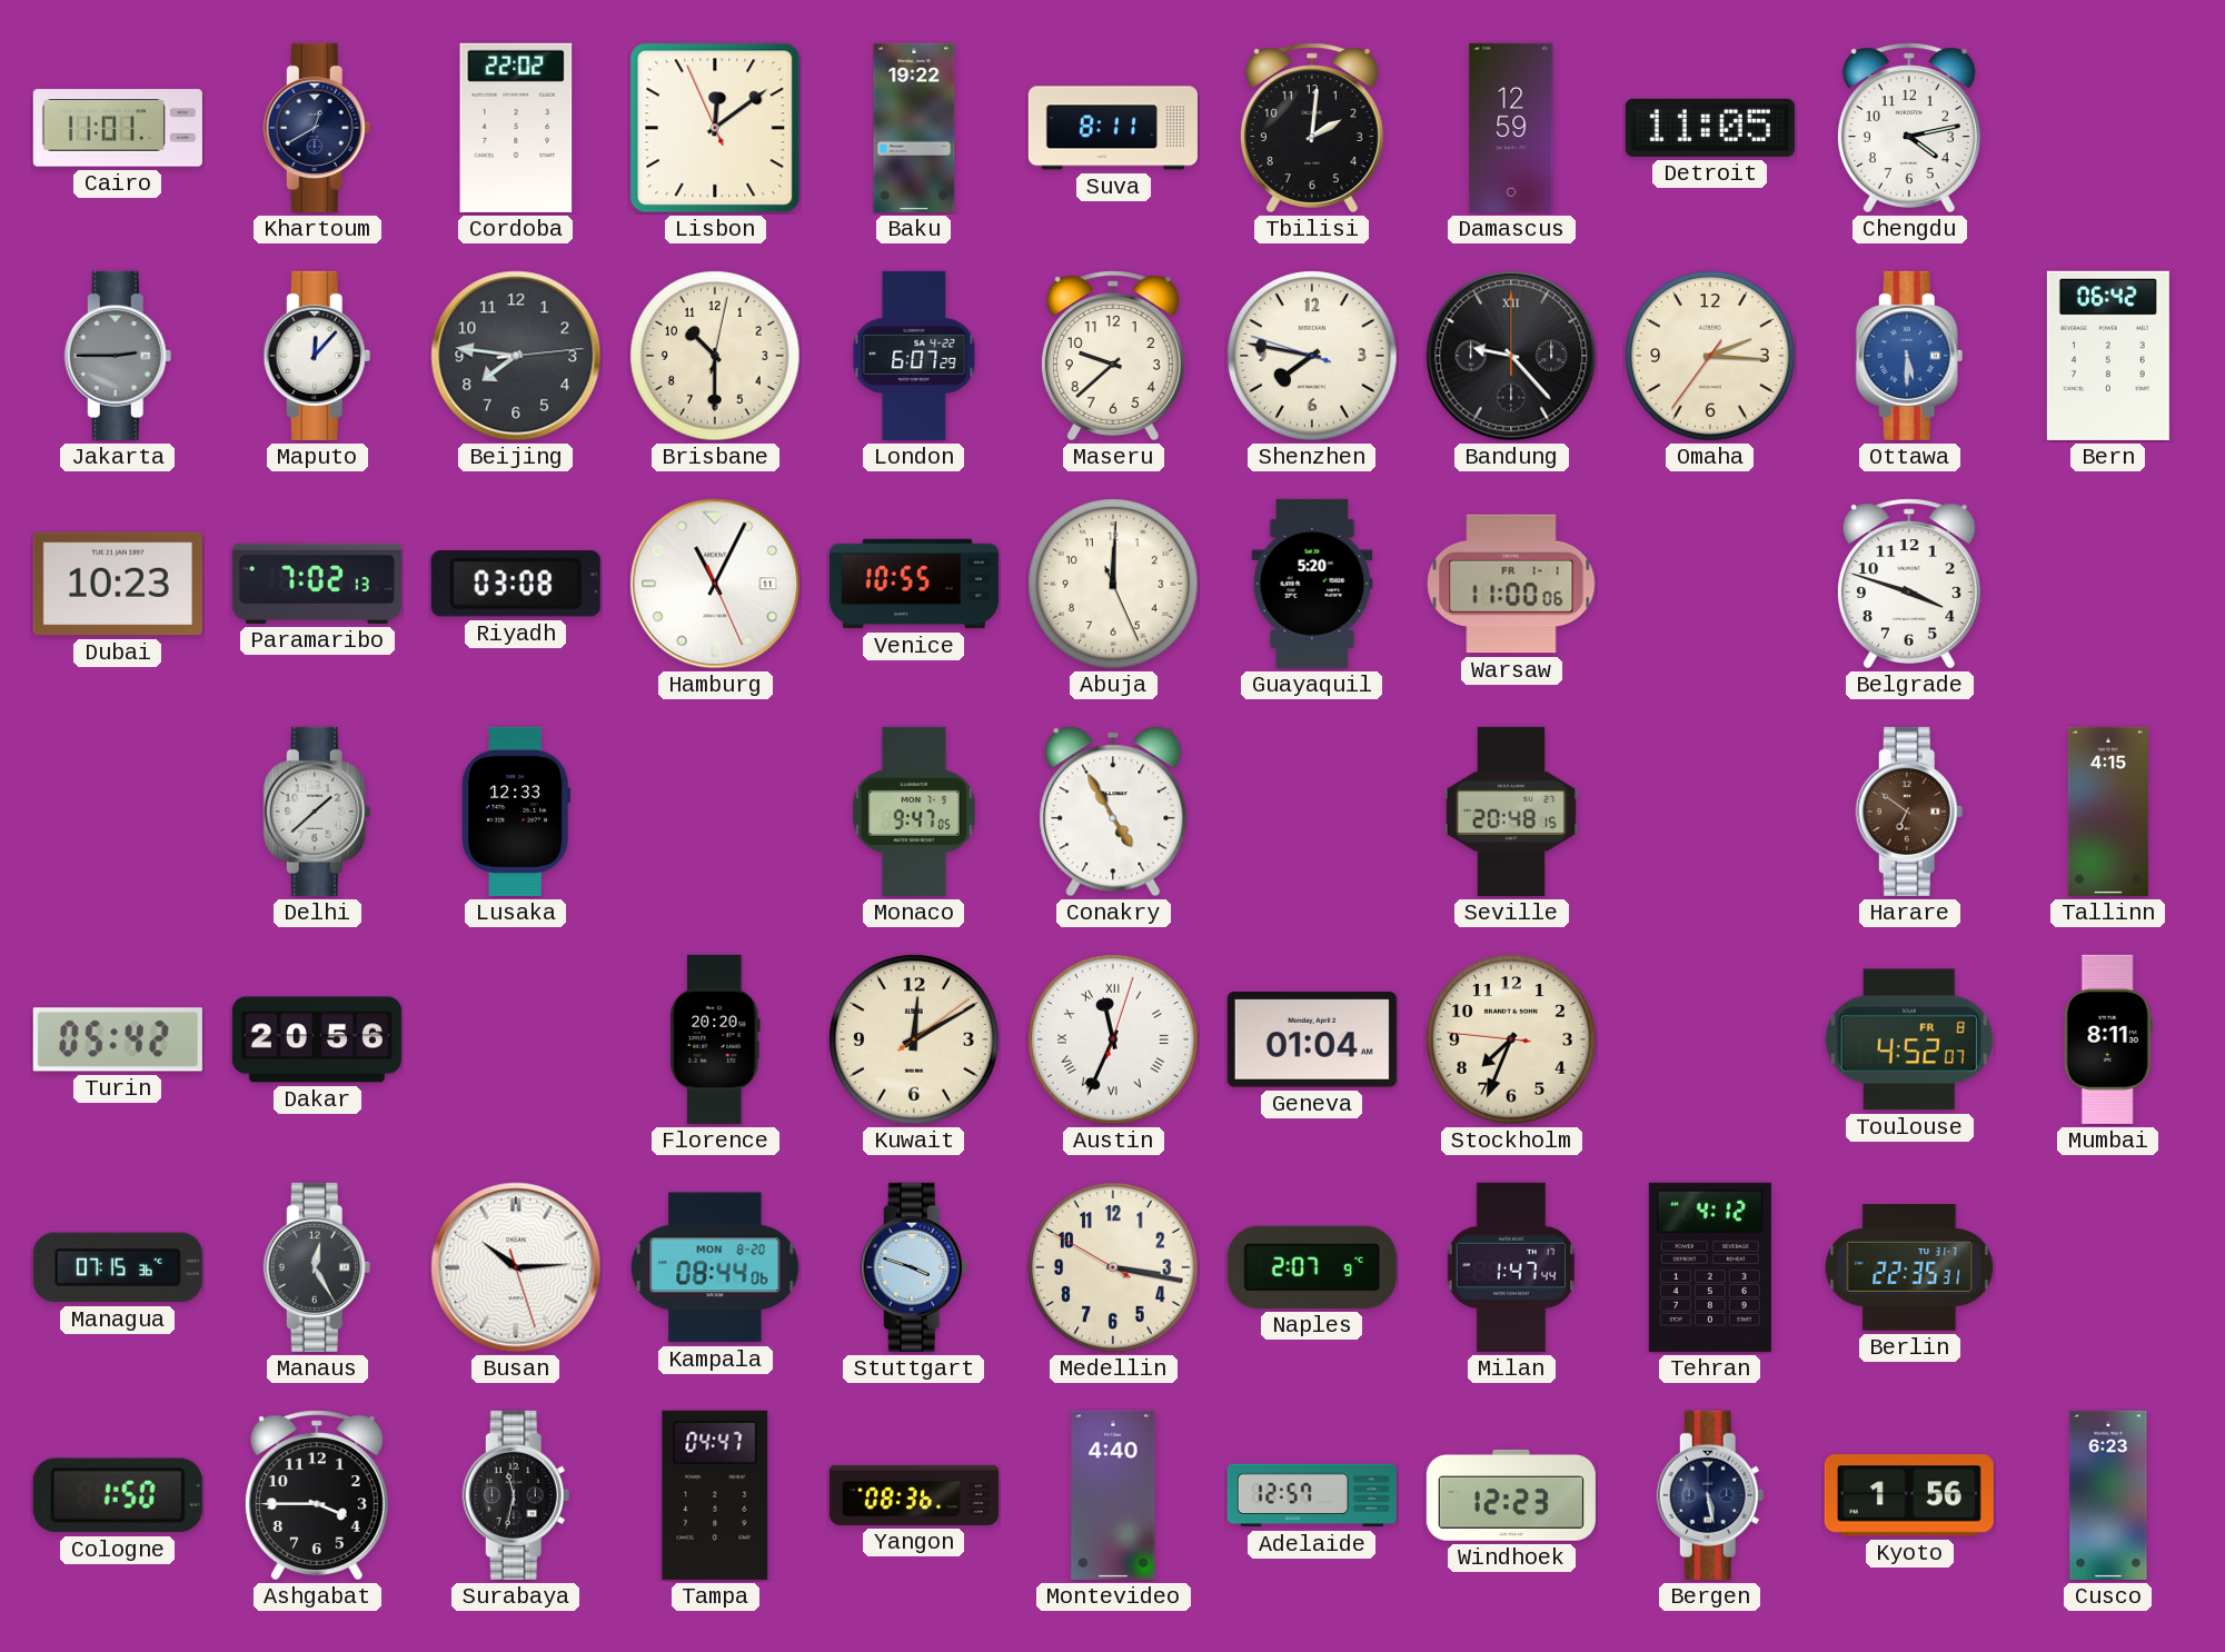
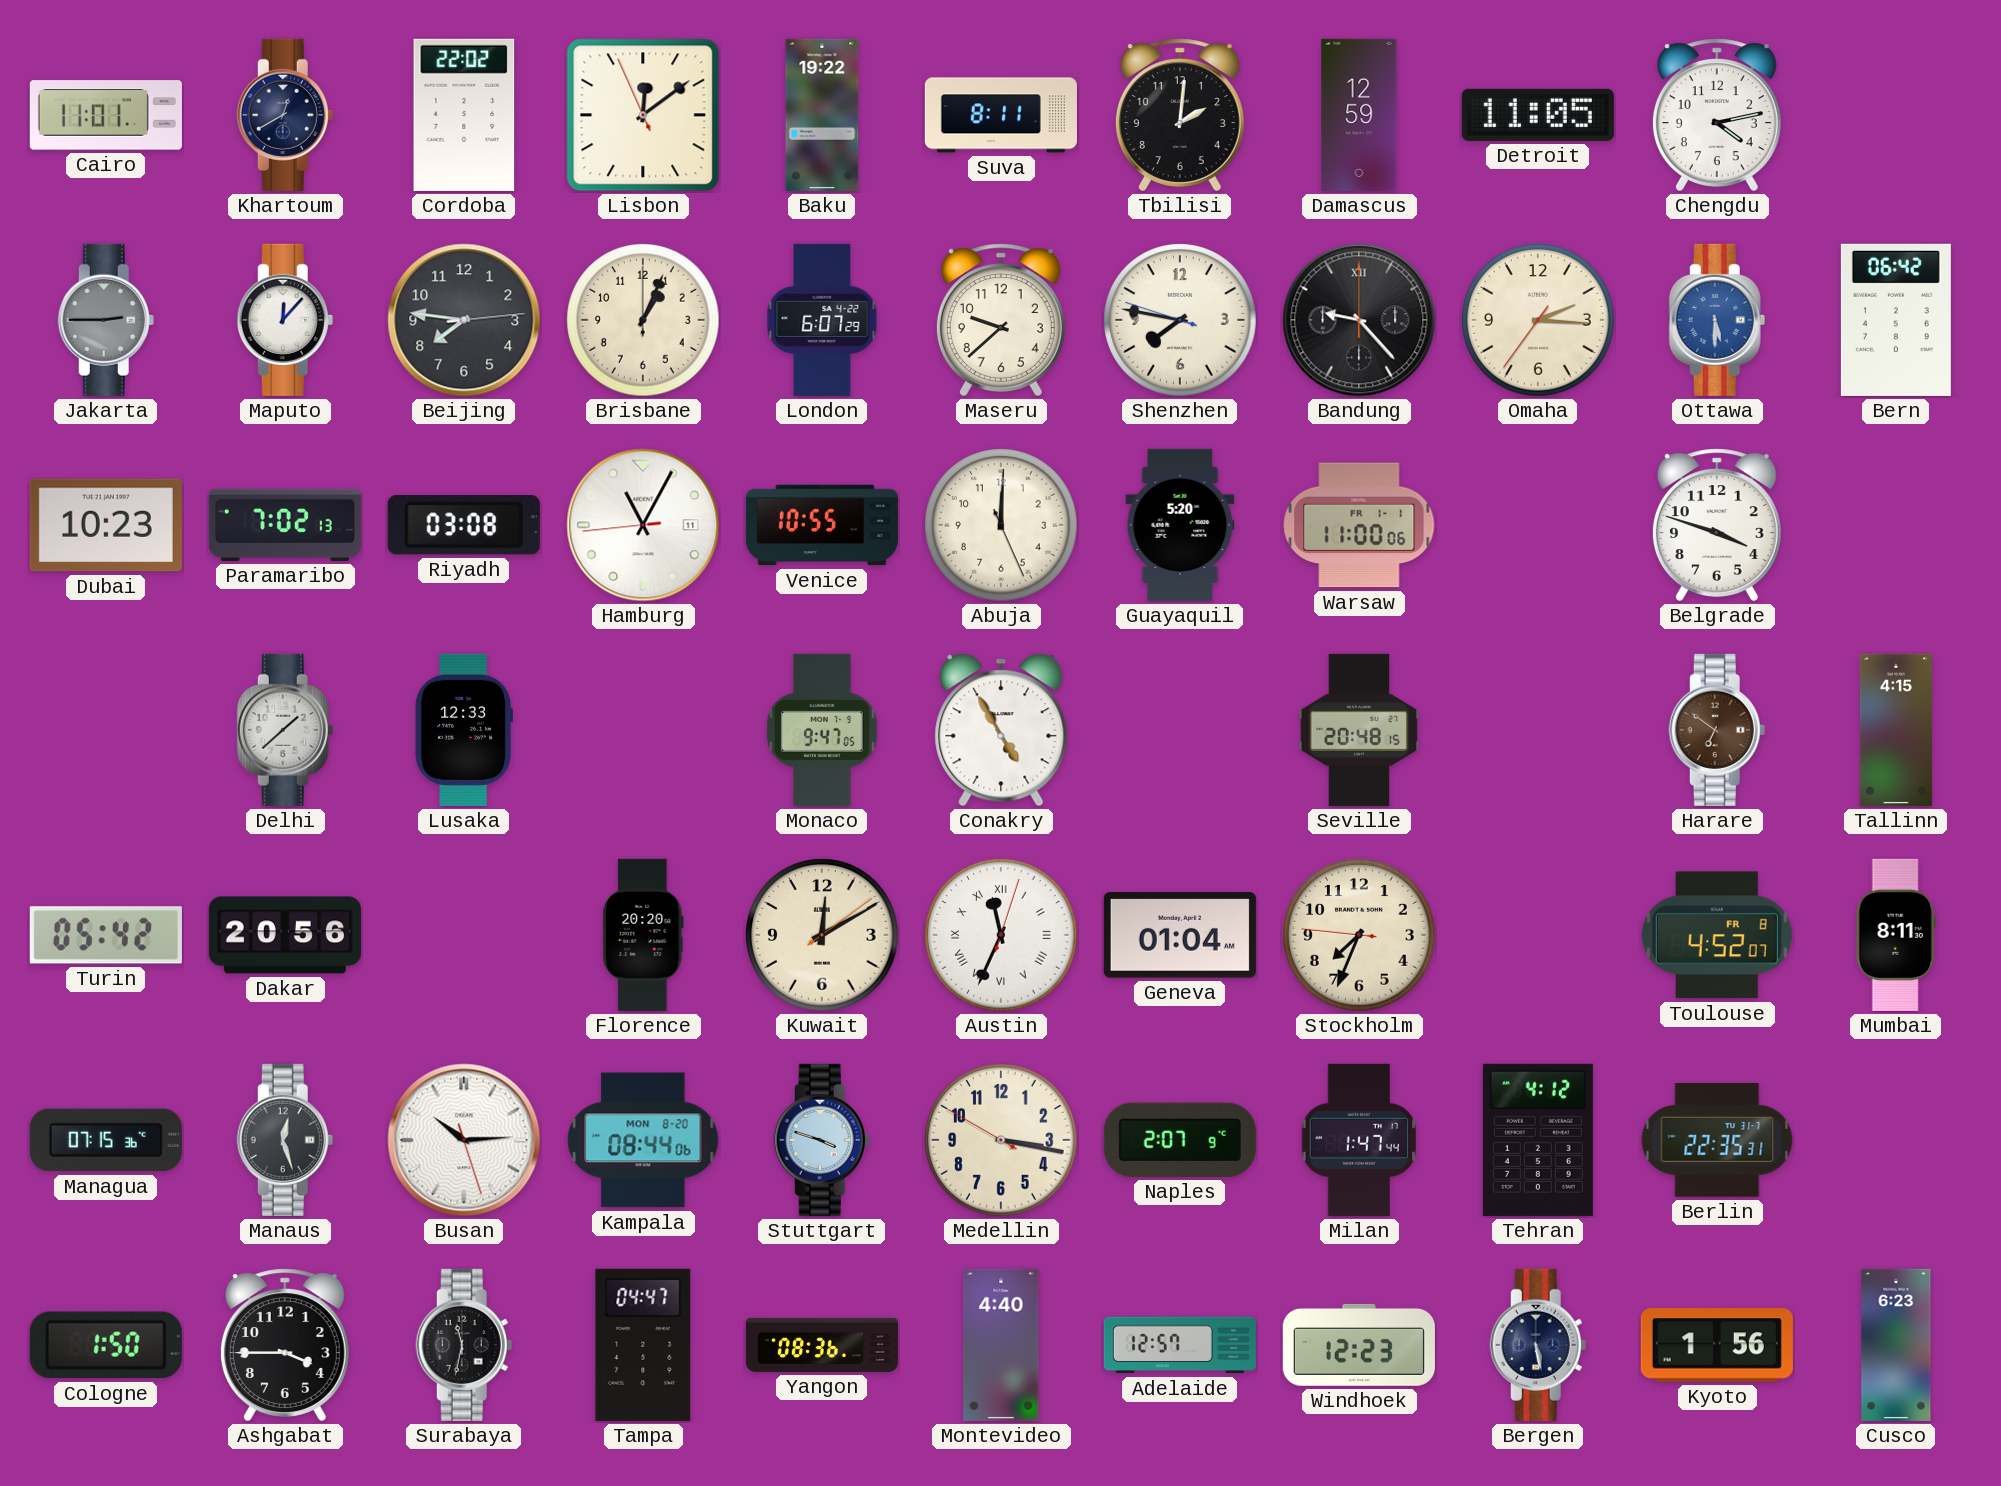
Brisbane: 10:30 -> 1:04 (643, 320)
Hamburg: 11:04:26 -> 11:04:44 (643, 525)
Manaus: 12:25 -> 12:27 (285, 1140)
